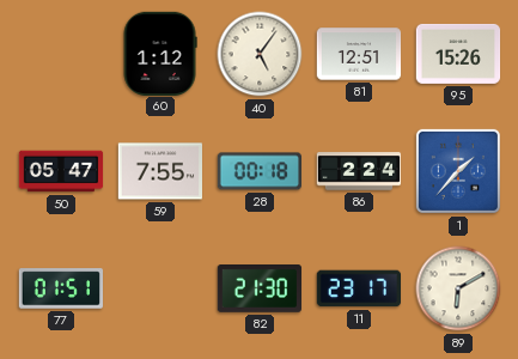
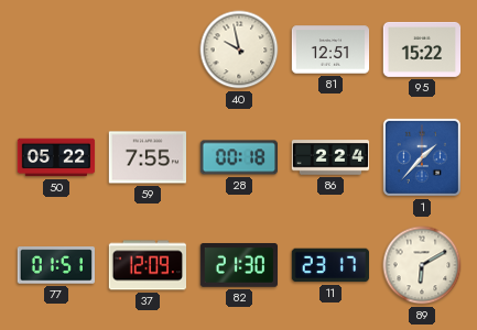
60: 1:12 -> none (160, 53)
40: 5:06 -> 9:58 (239, 50)
95: 15:26 -> 15:22 (422, 50)
50: 05:47 -> 05:22 (56, 157)
37: none -> 12:09 (147, 265)
